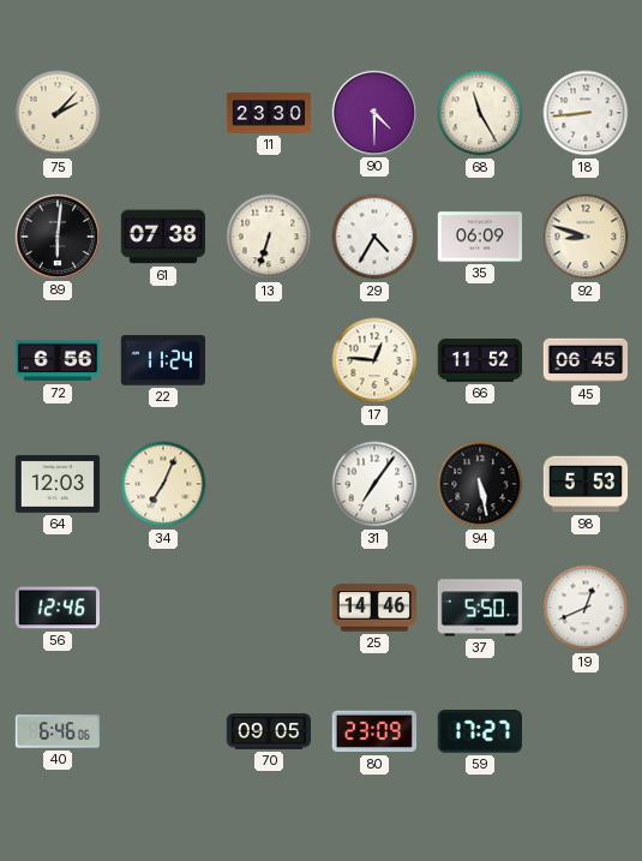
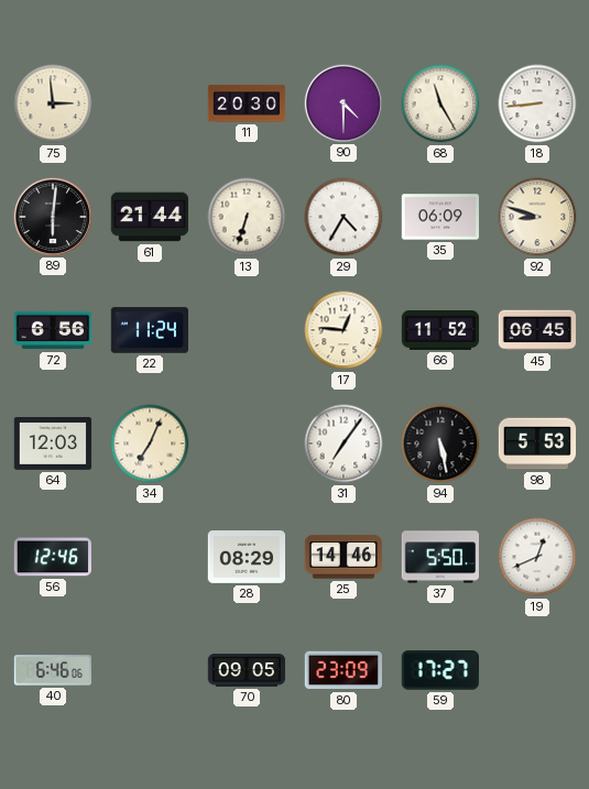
75: 2:07 -> 2:59 (53, 103)
11: 23:30 -> 20:30 (247, 103)
61: 07:38 -> 21:44 (149, 217)
28: none -> 08:29 (247, 557)
